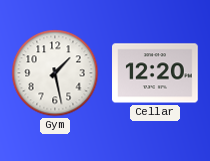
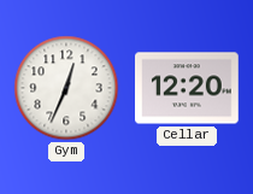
Gym: 1:28 -> 12:34 (66, 88)
